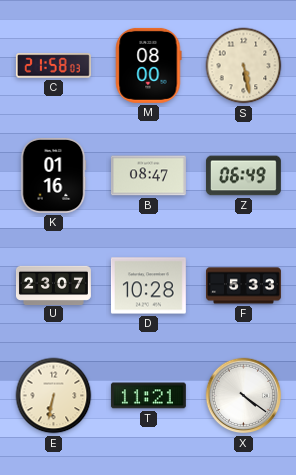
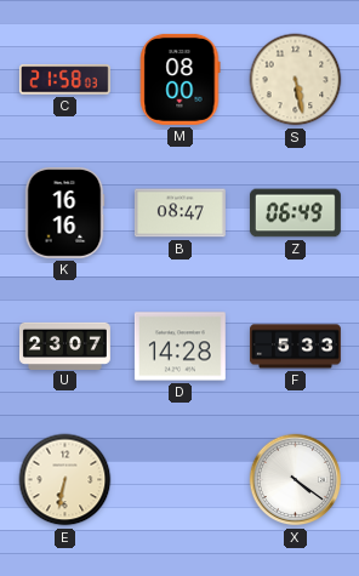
K: 01:16 -> 16:16 (64, 212)
D: 10:28 -> 14:28 (180, 347)
T: 11:21 -> none (148, 396)
